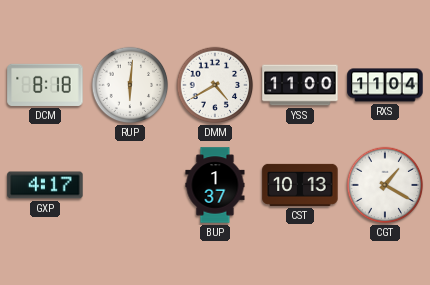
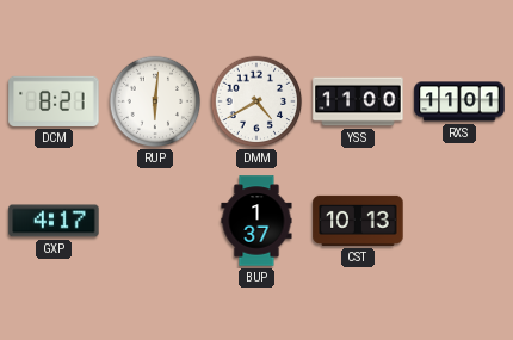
DCM: 8:18 -> 8:21 (54, 101)
RXS: 11:04 -> 11:01 (459, 101)
CGT: 1:20 -> none (385, 185)
